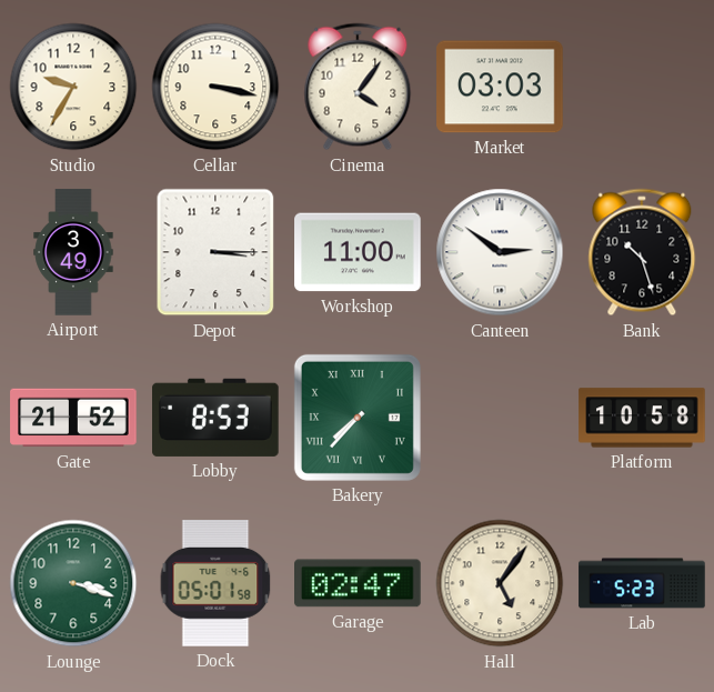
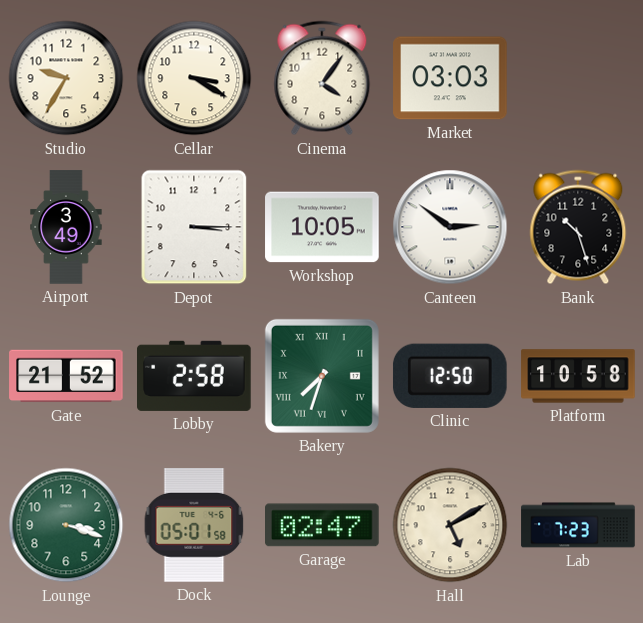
Cellar: 3:17 -> 3:20 (194, 78)
Workshop: 11:00 -> 10:05 (322, 227)
Lobby: 8:53 -> 2:58 (195, 376)
Bakery: 7:37 -> 7:33 (322, 376)
Clinic: none -> 12:50 (450, 376)
Hall: 5:06 -> 5:10 (450, 525)
Lab: 5:23 -> 7:23 (578, 525)
